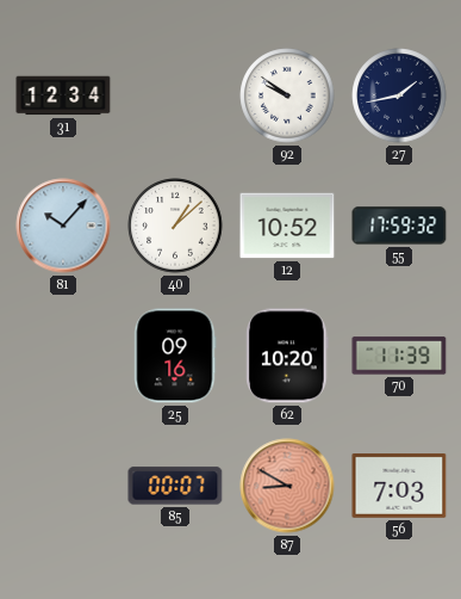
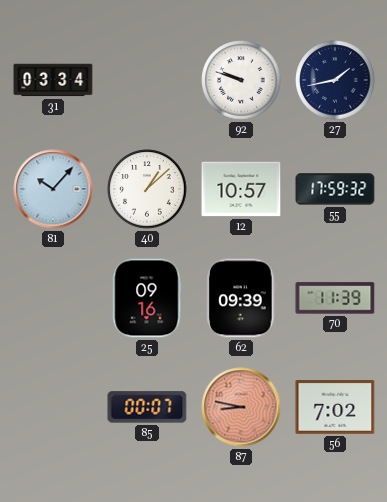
31: 12:34 -> 03:34 (53, 80)
92: 9:51 -> 9:48 (241, 80)
12: 10:52 -> 10:57 (241, 189)
62: 10:20 -> 09:39 (241, 298)
87: 8:50 -> 8:47 (241, 407)
56: 7:03 -> 7:02 (335, 408)
